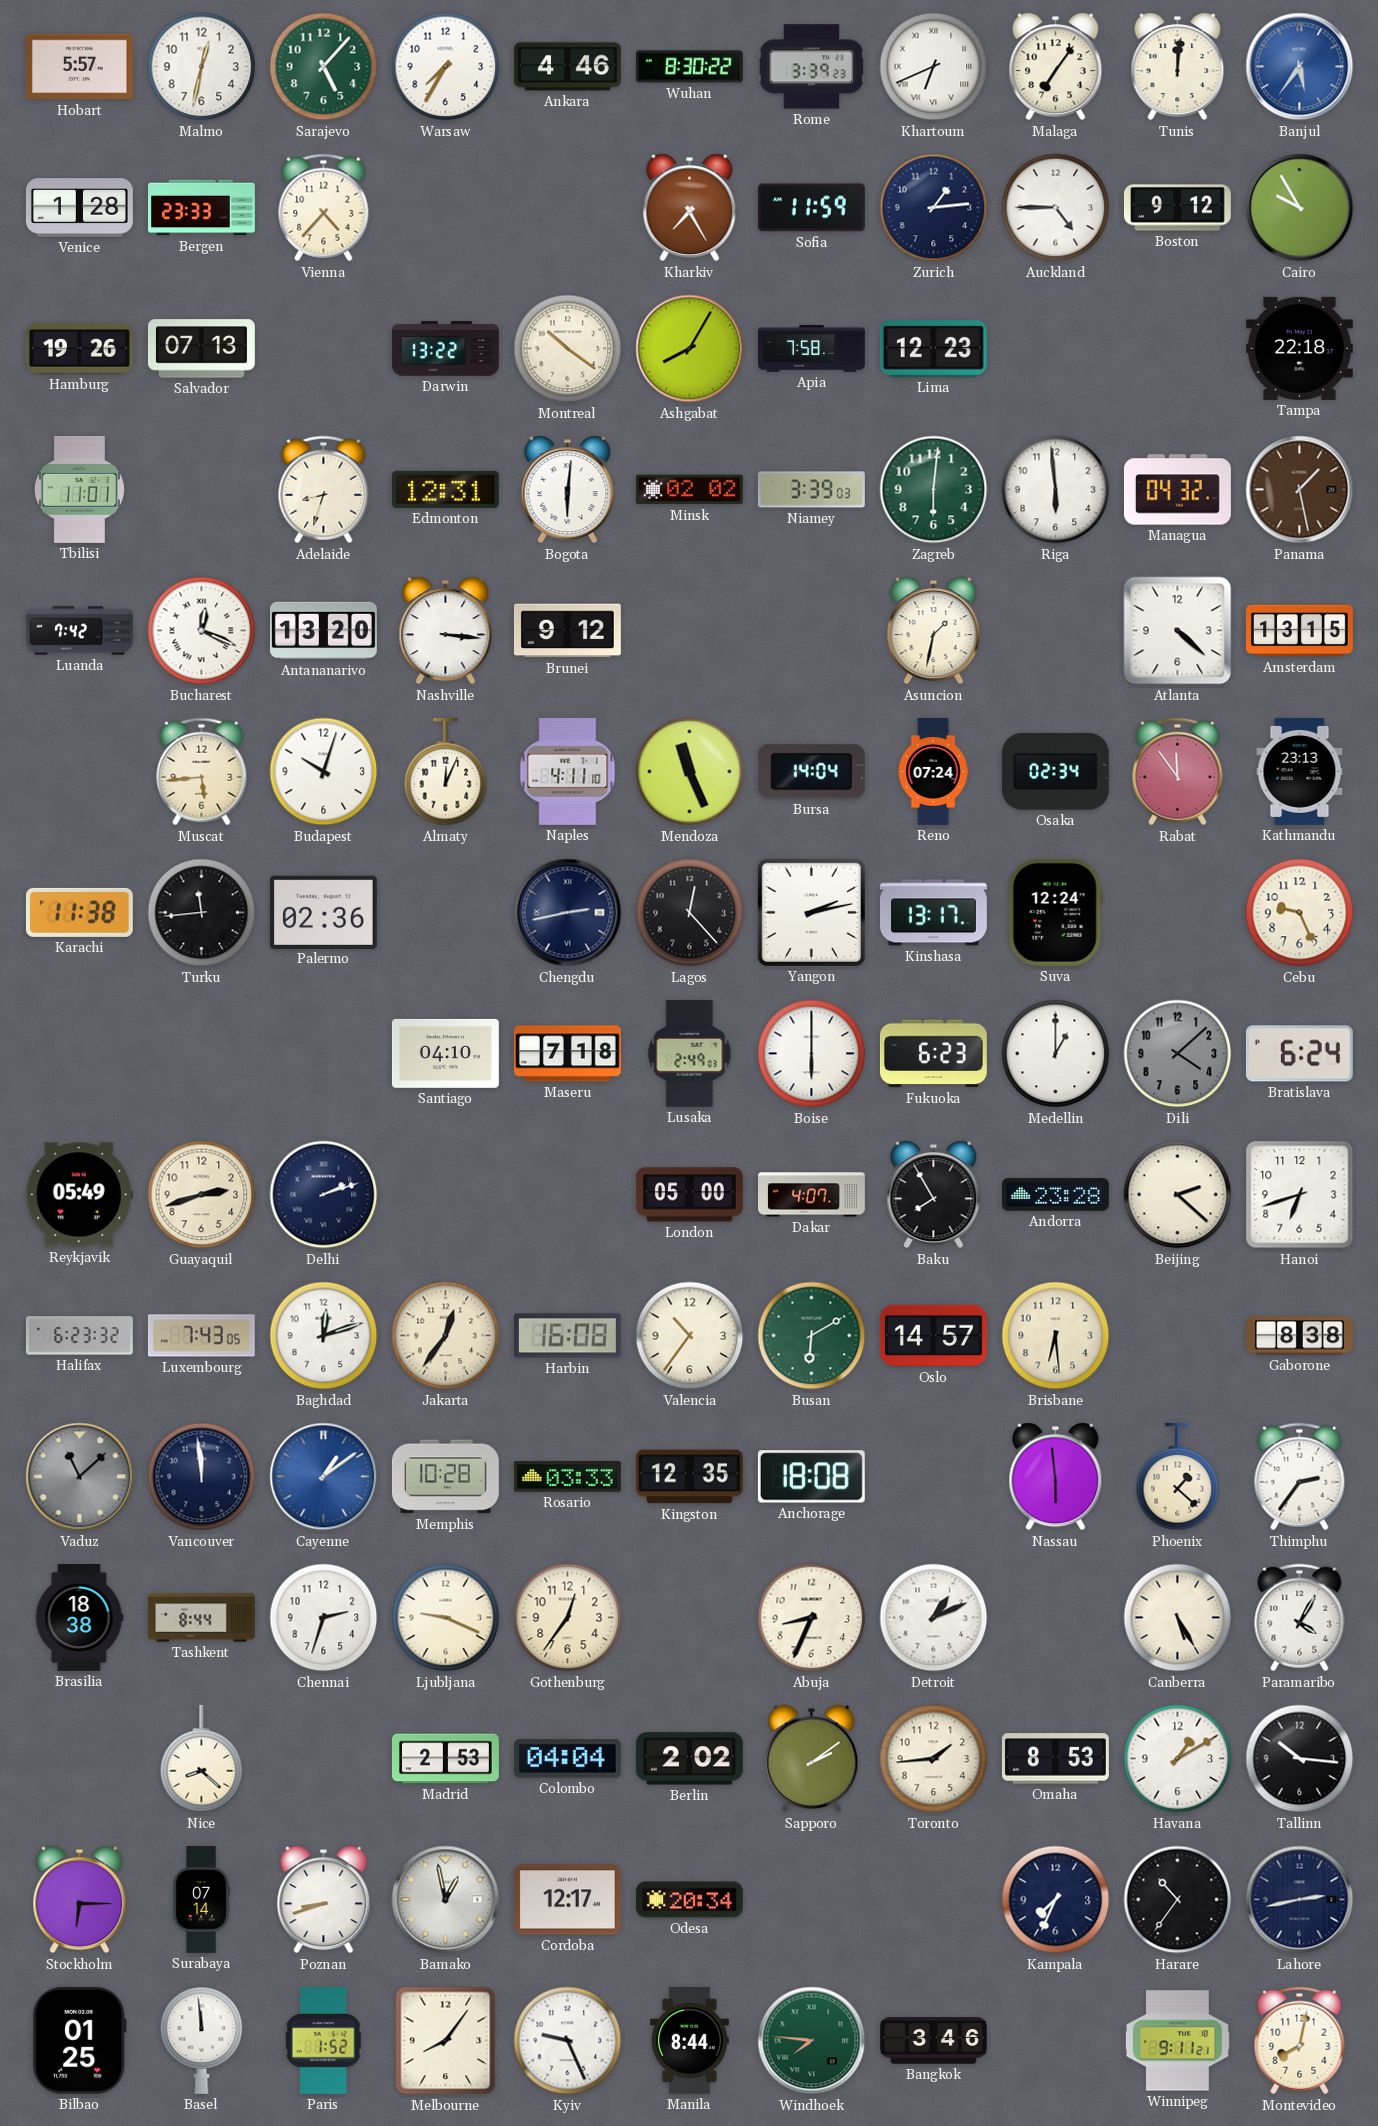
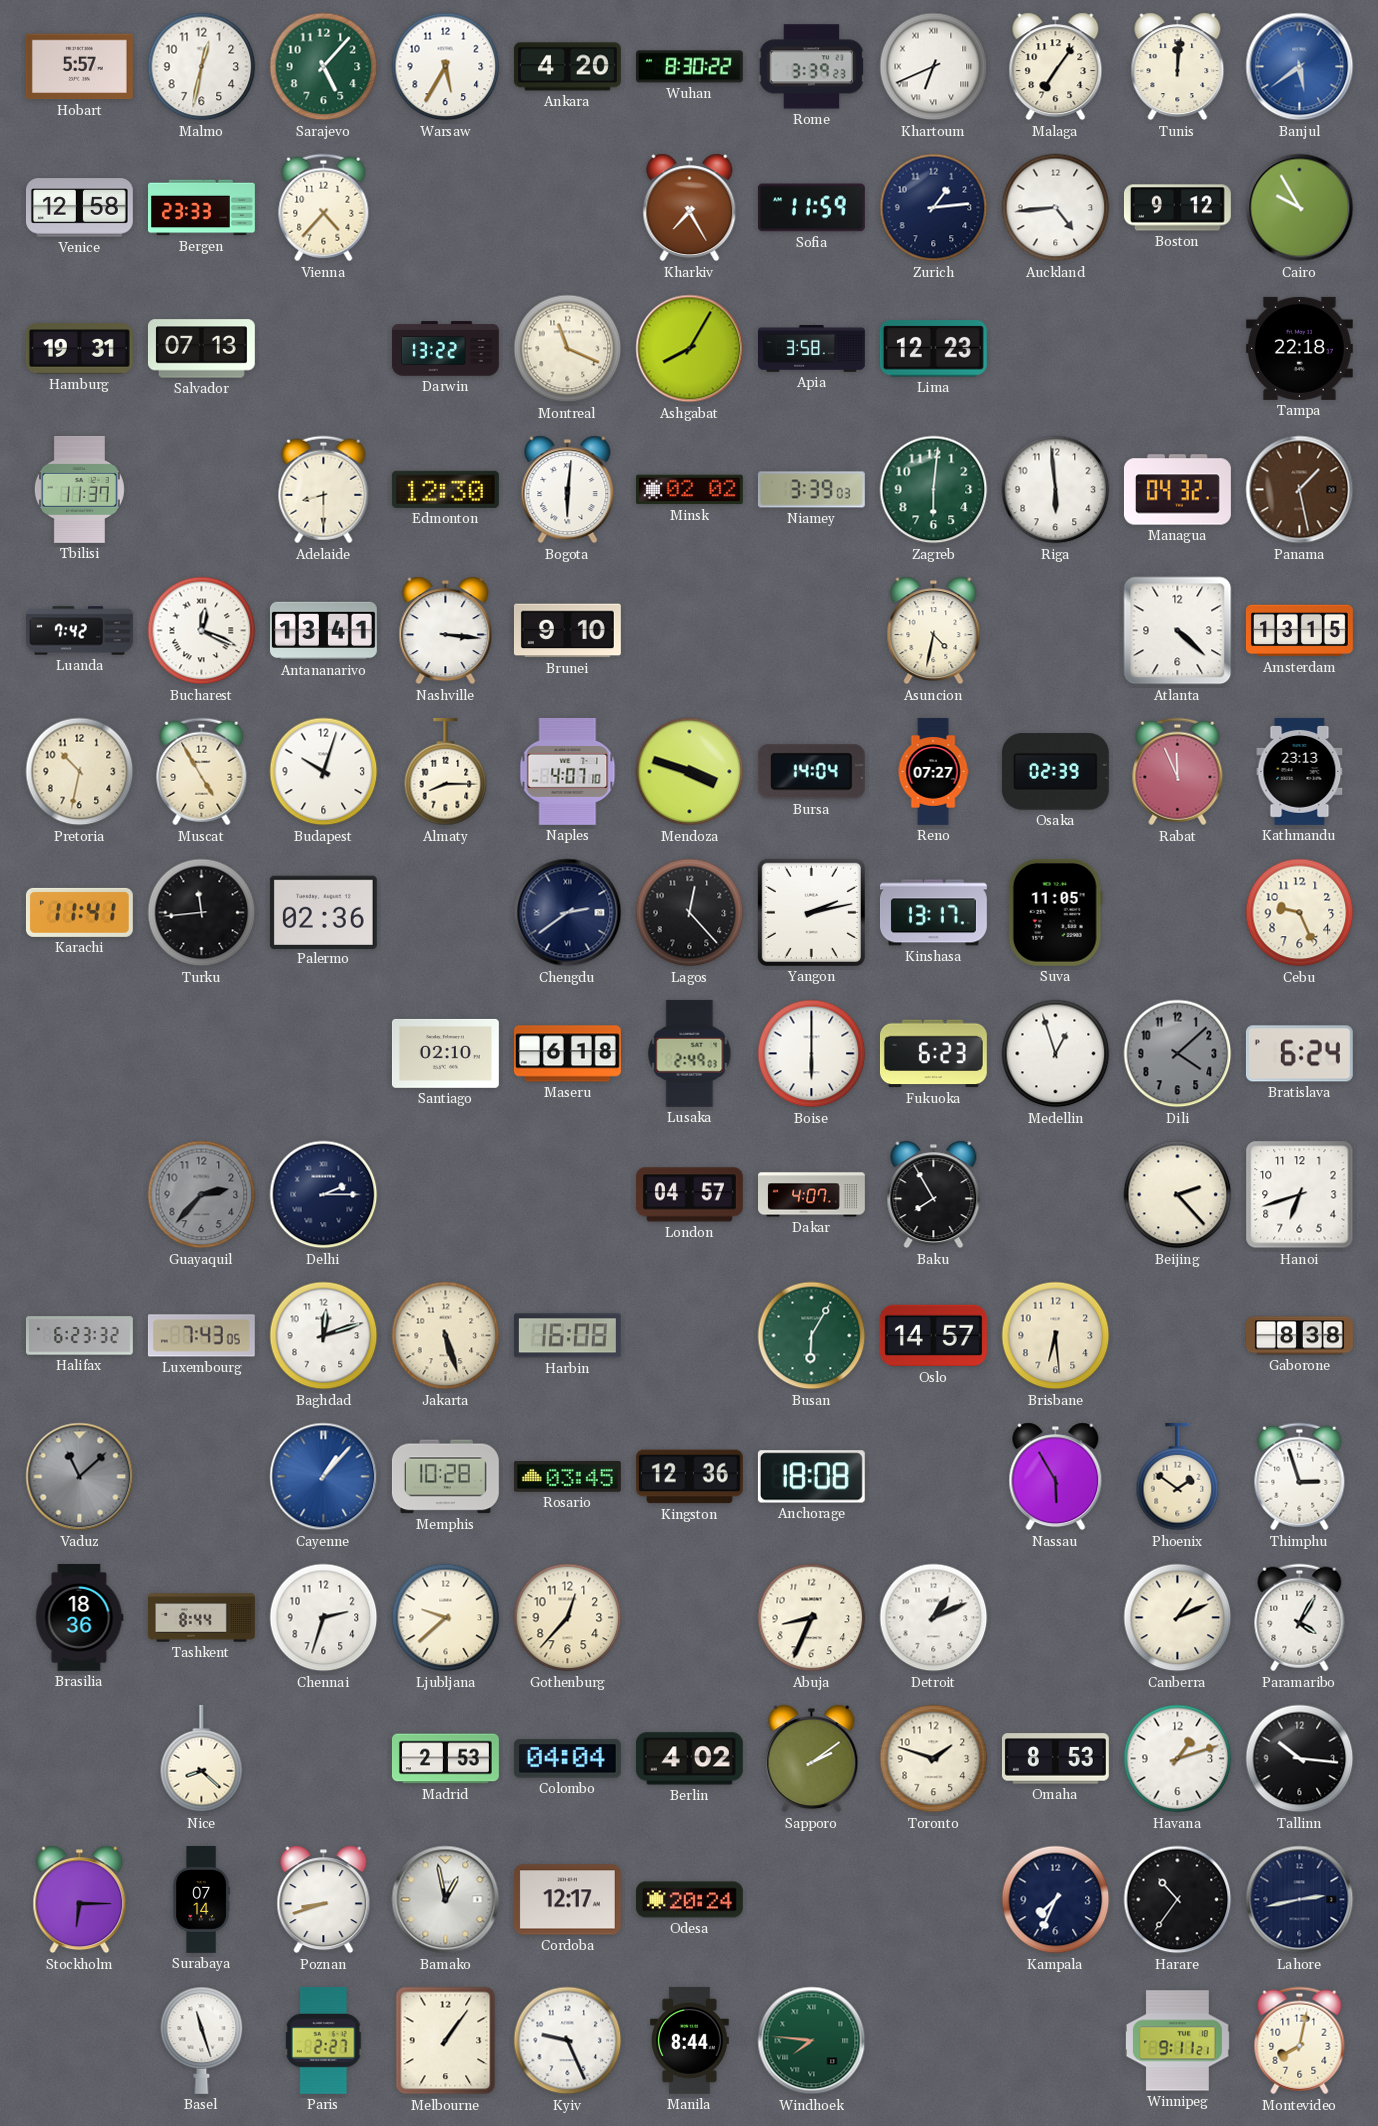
Warsaw: 7:35 -> 5:35 (446, 67)
Ankara: 4:46 -> 4:20 (567, 67)
Banjul: 5:36 -> 5:39 (1300, 67)
Venice: 1:28 -> 12:58 (79, 208)
Auckland: 4:45 -> 4:44 (1056, 208)
Hamburg: 19:26 -> 19:31 (79, 349)
Montreal: 10:21 -> 11:19 (568, 349)
Apia: 7:58 -> 3:58 (812, 349)
Tbilisi: 11:01 -> 11:37 (79, 489)
Adelaide: 8:33 -> 8:30 (324, 490)
Edmonton: 12:31 -> 12:30 (445, 489)
Antananarivo: 13:20 -> 13:41 (323, 631)
Brunei: 9:12 -> 9:10 (567, 631)
Asuncion: 1:32 -> 4:32 (934, 631)
Pretoria: none -> 10:32 (80, 772)
Muscat: 5:44 -> 4:55 (202, 772)
Almaty: 12:04 -> 8:15 (446, 772)
Naples: 4:11 -> 4:07 (568, 771)
Mendoza: 11:26 -> 3:48 (690, 772)
Reno: 07:24 -> 07:27 (933, 772)
Osaka: 02:34 -> 02:39 (1055, 772)
Rabat: 11:54 -> 11:56 (1178, 772)
Karachi: 11:38 -> 11:41 (79, 912)
Chengdu: 2:43 -> 2:39 (568, 913)
Suva: 12:24 -> 11:05 (1055, 912)
Santiago: 04:10 -> 02:10 (445, 1053)
Maseru: 7:18 -> 6:18 (568, 1054)
Medellin: 1:00 -> 12:57 (1056, 1054)
Reykjavik: 05:49 -> none (79, 1195)
Guayaquil: 2:42 -> 2:37 (202, 1195)
Guayaquil dial: cream -> grey (202, 1195)
Delhi: 2:12 -> 2:15 (324, 1195)
London: 05:00 -> 04:57 (689, 1195)
Andorra: 23:28 -> none (1055, 1195)
Beijing: 2:22 -> 2:23 (1178, 1195)
Jakarta: 12:36 -> 5:27 (446, 1336)
Valencia: 10:36 -> none (690, 1336)
Busan: 6:10 -> 6:05 (812, 1336)
Vancouver: 11:59 -> none (202, 1477)
Cayenne: 1:09 -> 1:07 (324, 1477)
Rosario: 03:33 -> 03:45 (567, 1477)
Kingston: 12:35 -> 12:36 (689, 1477)
Nassau: 5:59 -> 5:55 (1056, 1477)
Phoenix: 1:22 -> 1:51 (1178, 1477)
Thimphu: 2:36 -> 2:57 (1300, 1477)
Brasilia: 18:38 -> 18:36 (80, 1617)
Ljubljana: 9:19 -> 9:38 (446, 1618)
Gothenburg: 12:36 -> 12:37 (568, 1618)
Canberra: 5:25 -> 1:11 (1178, 1618)
Berlin: 2:02 -> 4:02 (689, 1759)
Toronto: 1:44 -> 1:48 (934, 1759)
Havana: 1:10 -> 1:12 (1178, 1759)
Odesa: 20:34 -> 20:24 (689, 1900)
Bilbao: 01:25 -> none (79, 2040)
Basel: 11:59 -> 11:27 (202, 2040)
Paris: 1:52 -> 2:27 (323, 2040)
Melbourne: 8:06 -> 1:06 (446, 2041)
Bangkok: 3:46 -> none (934, 2041)
